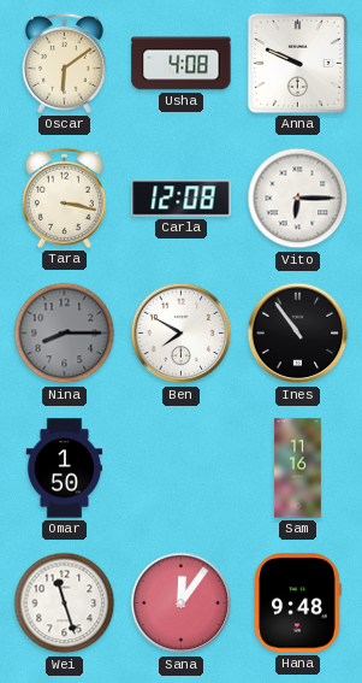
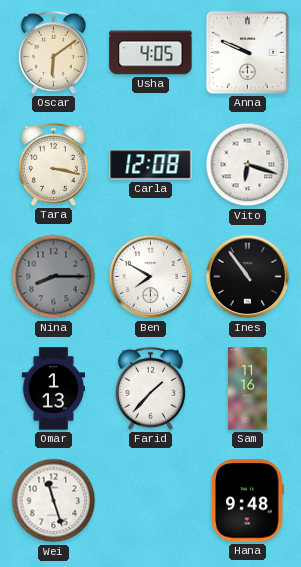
Usha: 4:08 -> 4:05 (151, 53)
Vito: 6:15 -> 6:18 (248, 165)
Omar: 1:50 -> 1:13 (54, 389)
Farid: none -> 1:37 (150, 388)
Sana: 12:06 -> none (182, 603)
